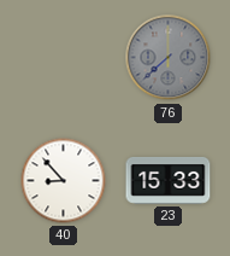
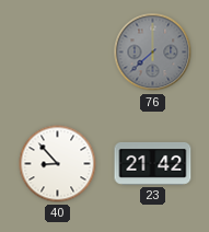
23: 15:33 -> 21:42 (153, 164)
